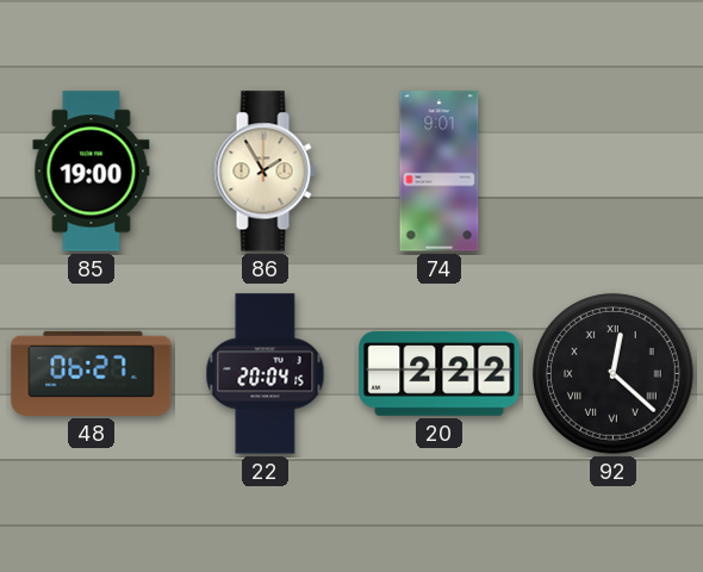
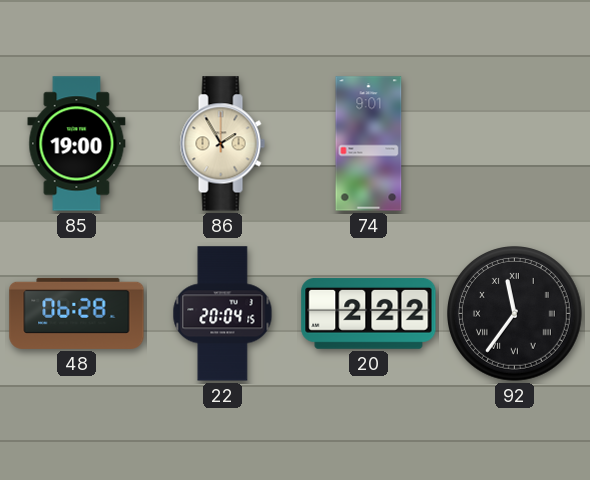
48: 06:27 -> 06:28 (77, 313)
92: 12:22 -> 11:36 (515, 314)
